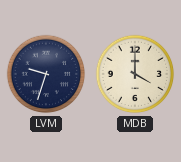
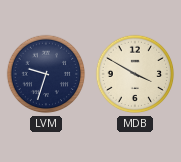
MDB: 4:00 -> 3:50 (135, 74)
